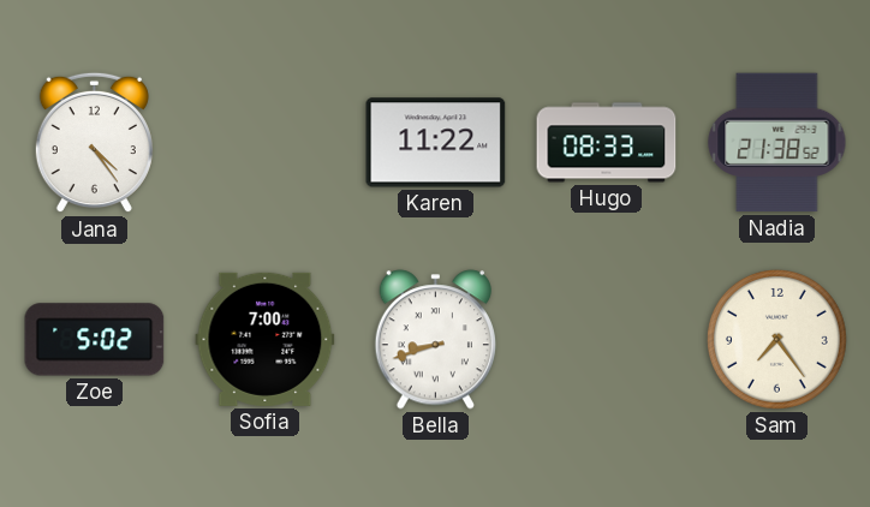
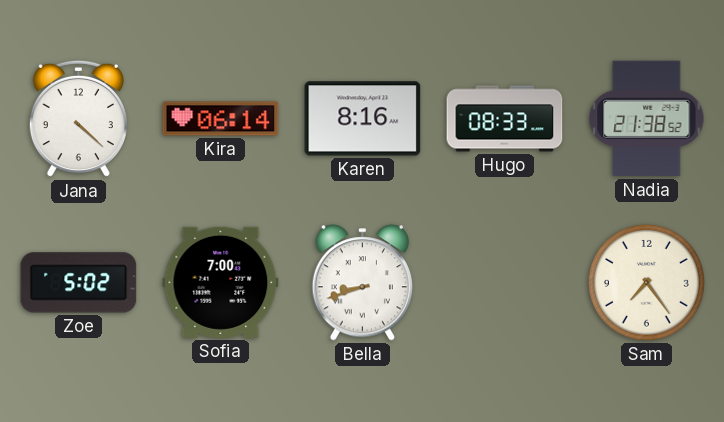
Jana: 4:24 -> 4:22 (78, 119)
Kira: none -> 06:14 (221, 119)
Karen: 11:22 -> 8:16 (363, 119)
